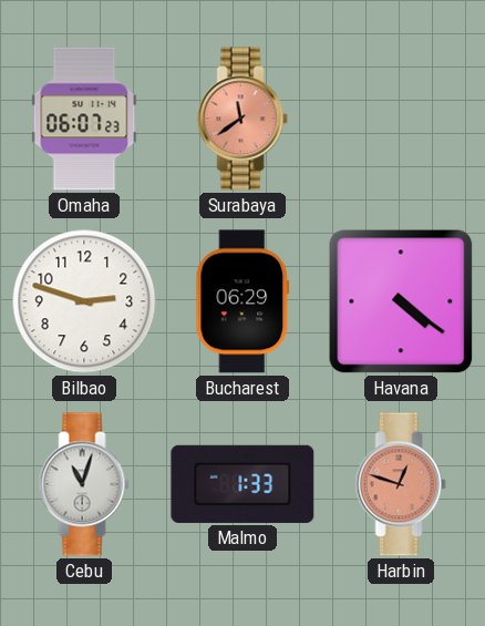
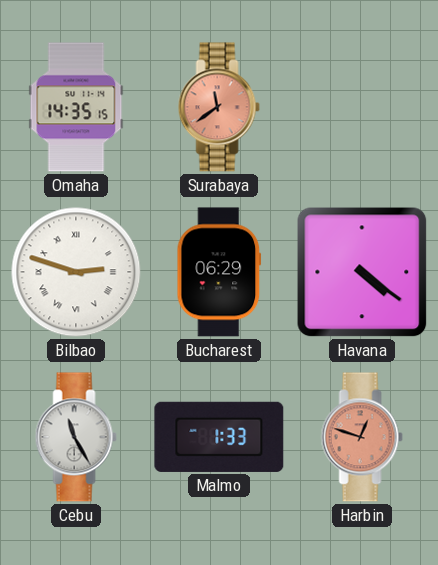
Omaha: 06:07 -> 14:35 (76, 107)
Bilbao numerals: Arabic -> Roman (76, 272)
Cebu: 11:03 -> 11:25 (76, 437)
